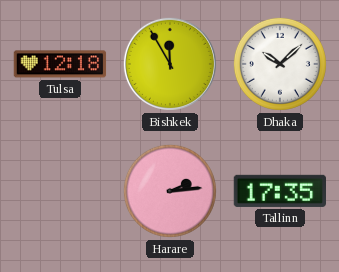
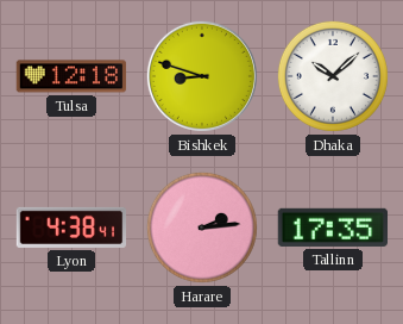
Bishkek: 11:55 -> 8:48 (202, 76)
Lyon: none -> 4:38 (71, 228)
